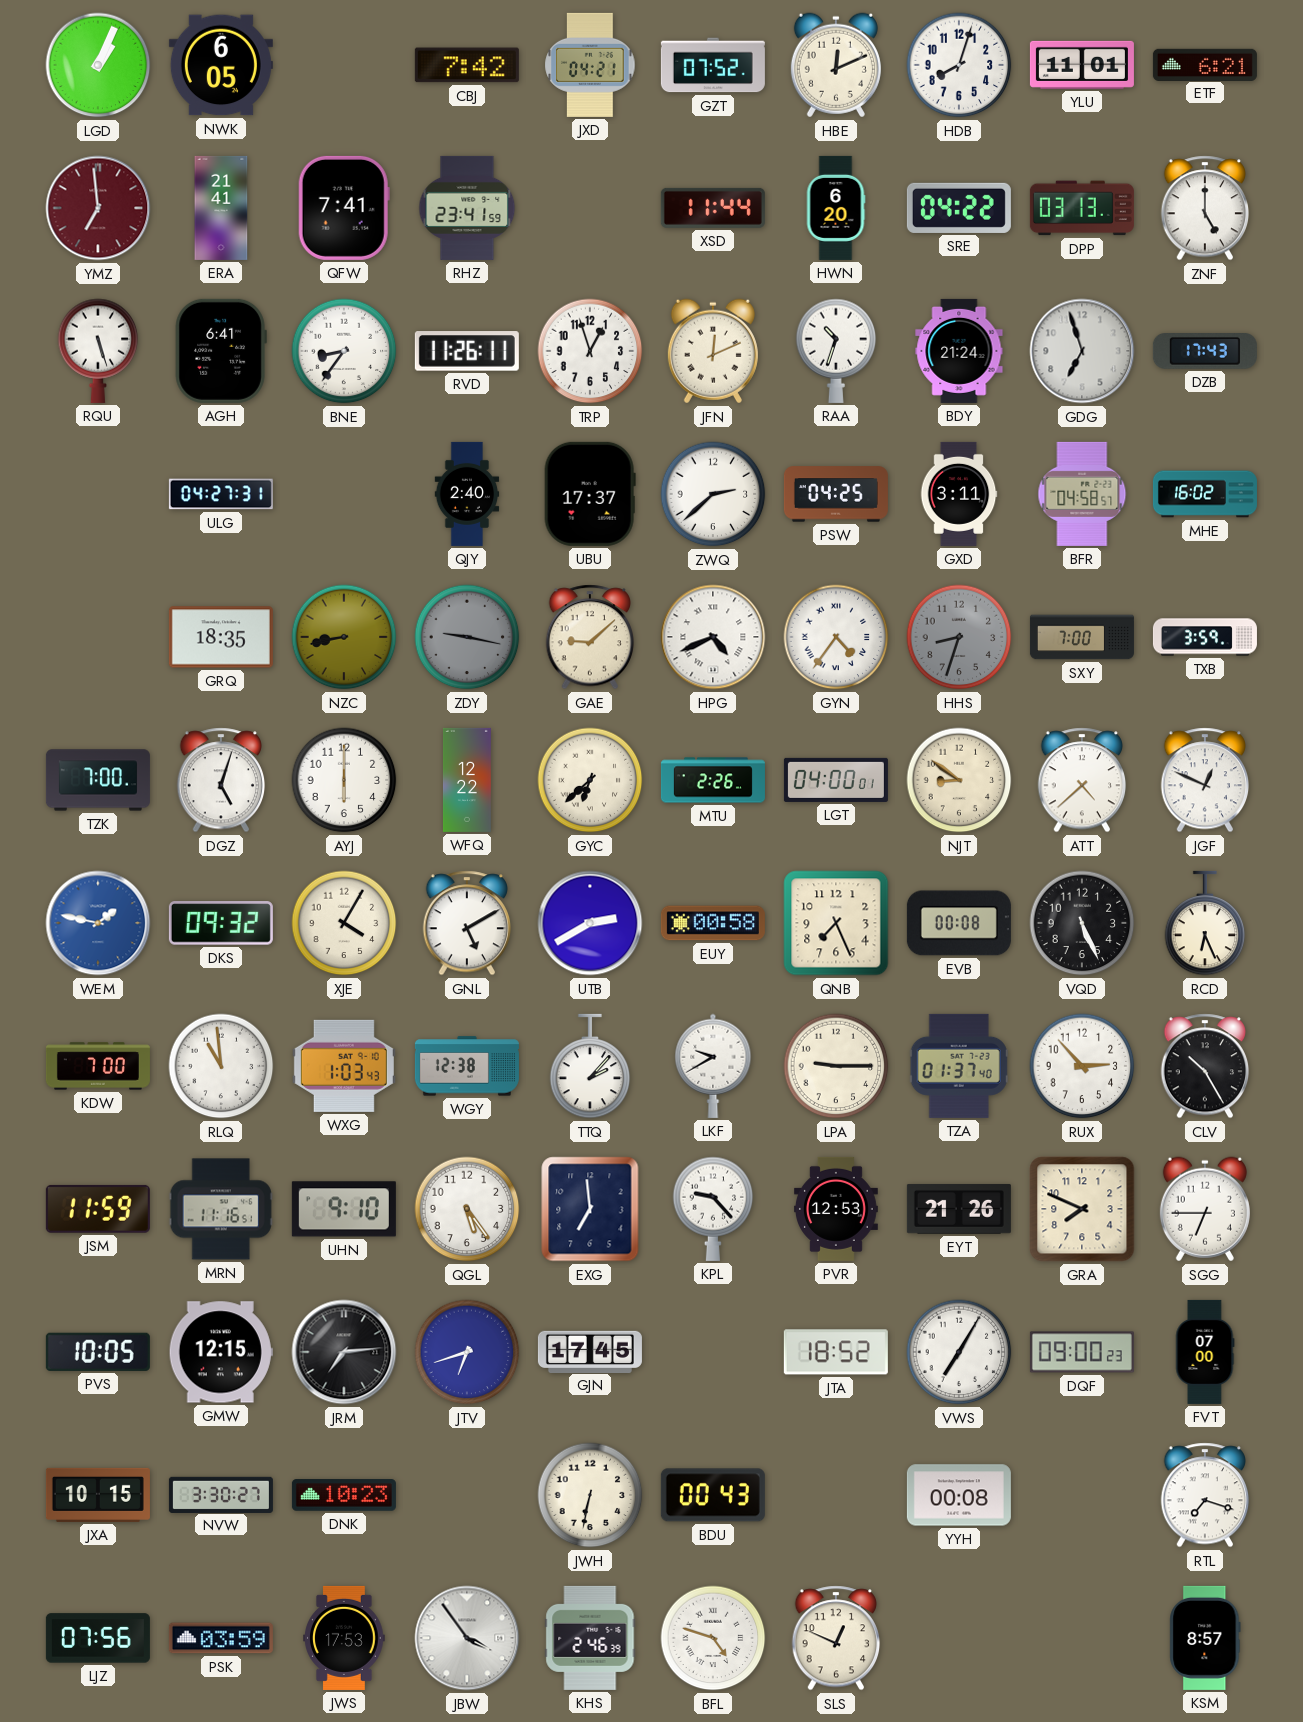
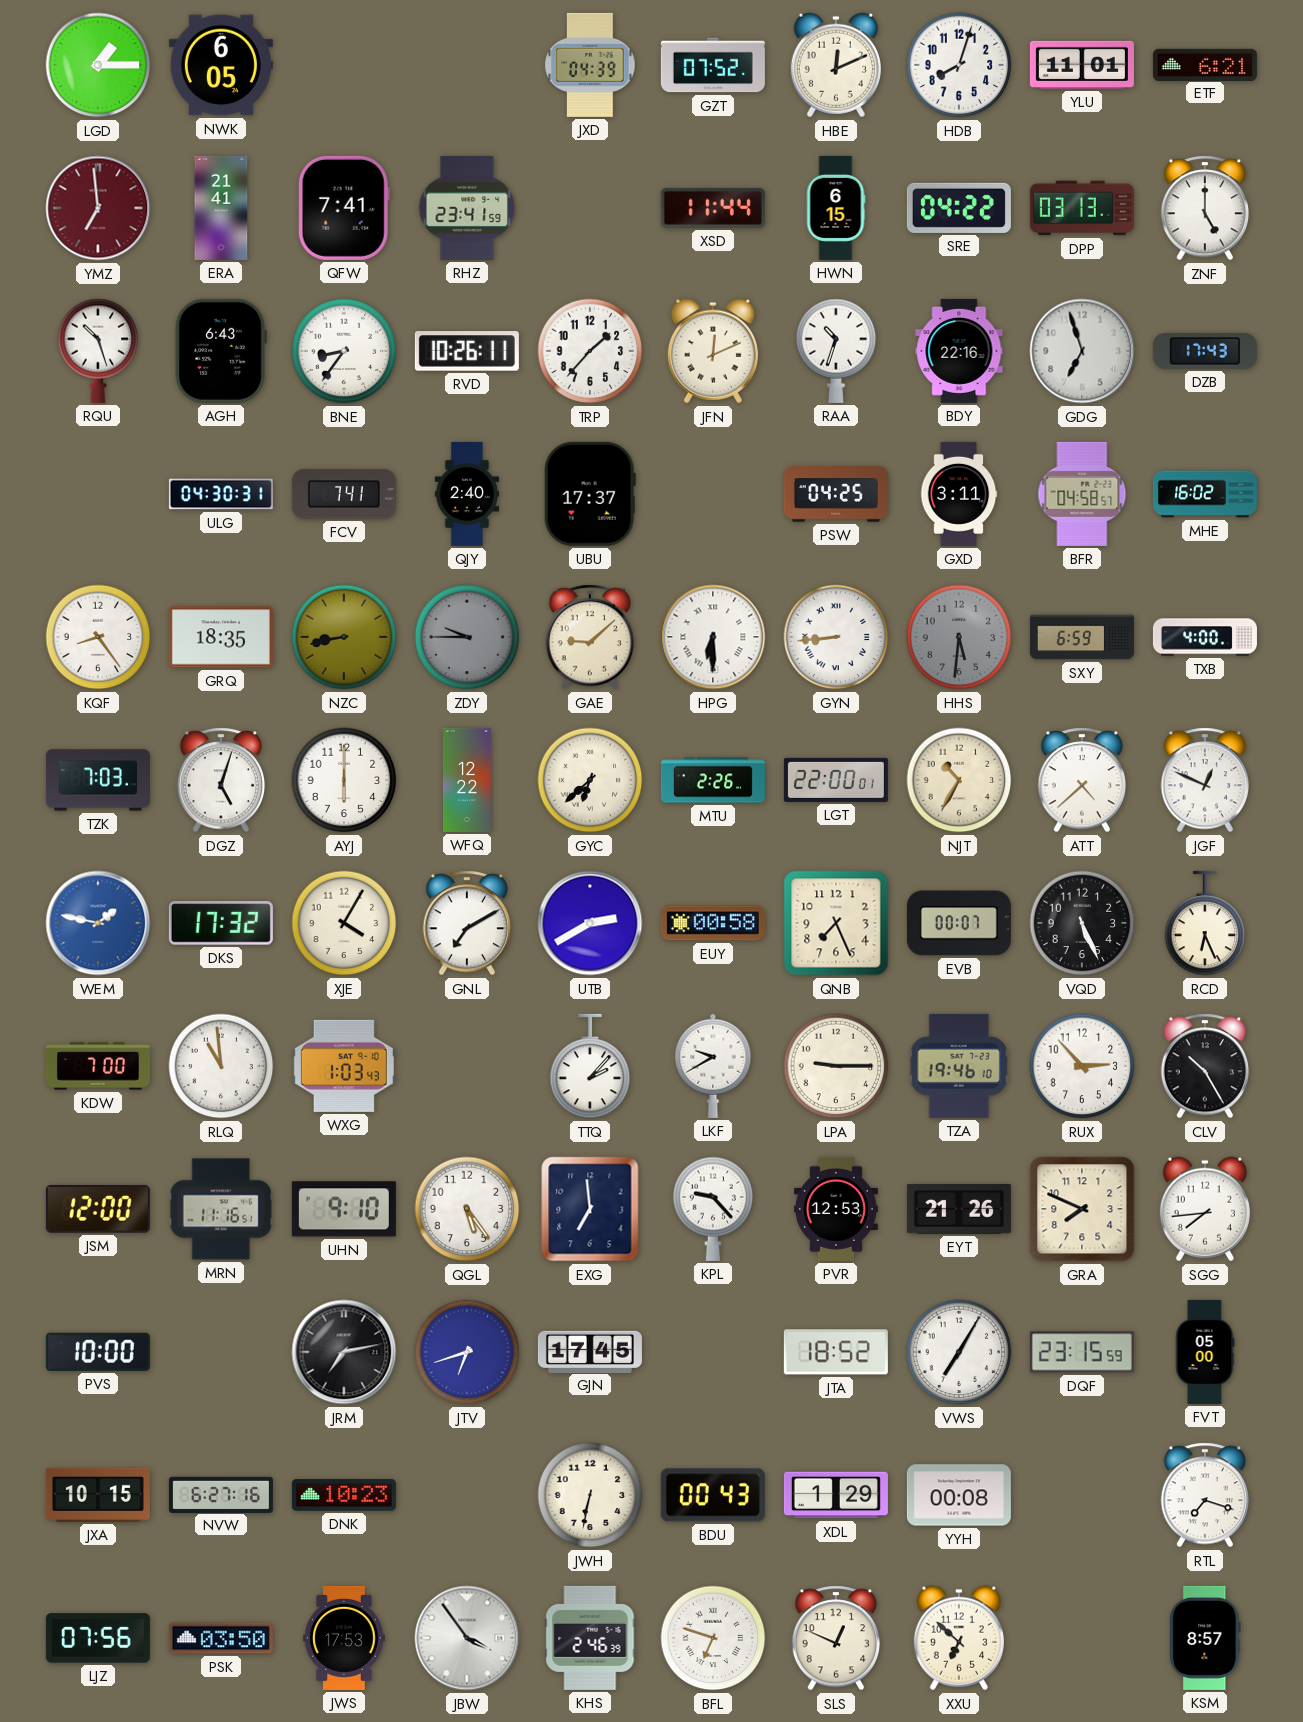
LGD: 1:04 -> 1:15 (98, 65)
CBJ: 7:42 -> none (467, 65)
JXD: 04:21 -> 04:39 (590, 65)
HWN: 6:20 -> 6:15 (836, 208)
RQU: 5:27 -> 10:27 (98, 351)
AGH: 6:41 -> 6:43 (221, 351)
RVD: 11:26 -> 10:26 (467, 351)
TRP: 12:57 -> 1:37 (590, 351)
BDY: 21:24 -> 22:16 (959, 351)
ULG: 04:27 -> 04:30 (221, 494)
FCV: none -> 7:41 (344, 494)
ZWQ: 2:38 -> none (713, 494)
KQF: none -> 8:24 (98, 637)
ZDY: 9:17 -> 9:45 (467, 637)
HPG: 4:41 -> 6:30 (713, 637)
GYN: 4:36 -> 8:44 (836, 637)
HHS: 8:33 -> 5:31 (959, 637)
SXY: 7:00 -> 6:59 (1082, 637)
TXB: 3:59 -> 4:00 (1205, 637)
TZK: 7:00 -> 7:03 (98, 780)
LGT: 04:00 -> 22:00 (836, 780)
NJT: 8:51 -> 10:35 (959, 780)
DKS: 09:32 -> 17:32 (221, 923)
GNL: 5:10 -> 7:10 (467, 923)
EVB: 00:08 -> 00:07 (959, 923)
WGY: 12:38 -> none (467, 1066)
TZA: 01:37 -> 19:46 (959, 1066)
JSM: 11:59 -> 12:00 (98, 1209)
SGG: 6:45 -> 7:44 (1205, 1209)
PVS: 10:05 -> 10:00 (98, 1352)
GMW: 12:15 -> none (221, 1352)
JRM: 7:14 -> 7:13 (344, 1352)
DQF: 09:00 -> 23:15 (1082, 1352)
FVT: 07:00 -> 05:00 (1205, 1352)
NVW: 3:30 -> 6:27 (221, 1494)
XDL: none -> 1:29 (836, 1495)
PSK: 03:59 -> 03:50 (221, 1638)
BFL: 4:48 -> 6:48 (713, 1638)
XXU: none -> 6:52 (959, 1638)
